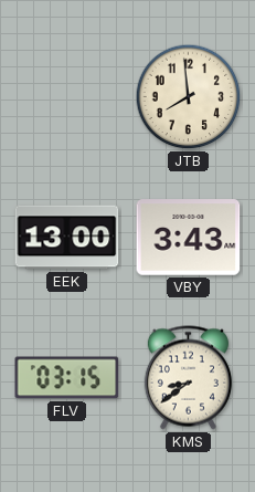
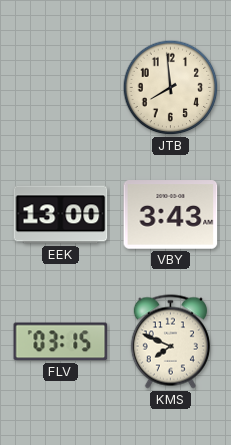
KMS: 8:39 -> 7:49 (170, 342)
